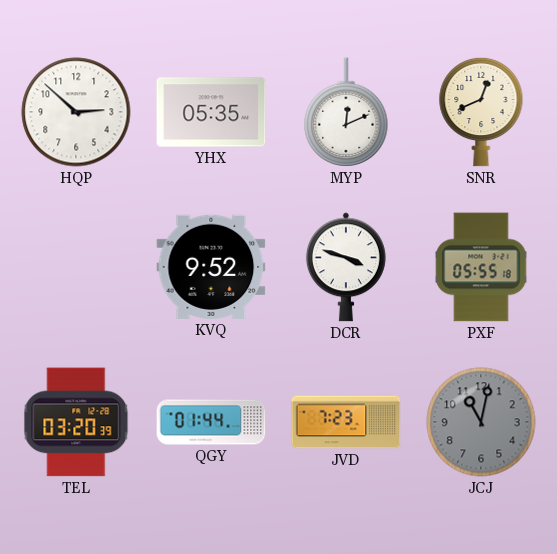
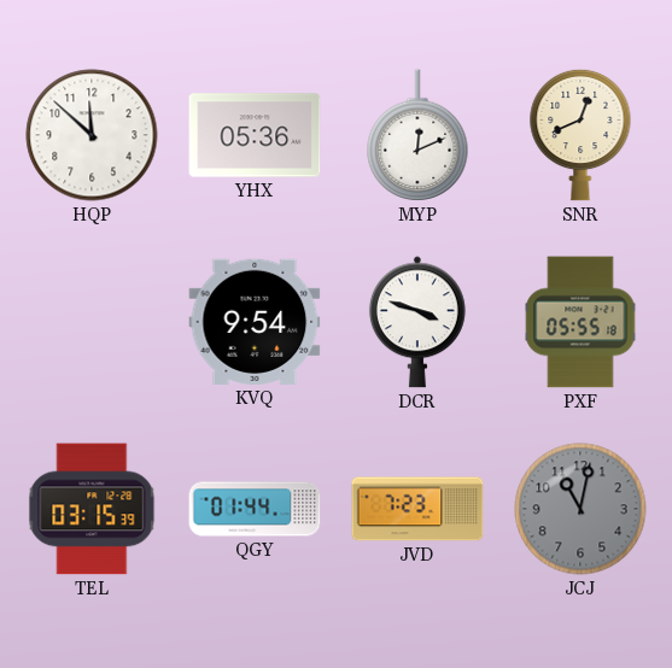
HQP: 2:52 -> 11:52 (92, 135)
YHX: 05:35 -> 05:36 (255, 135)
KVQ: 9:52 -> 9:54 (255, 322)
TEL: 03:20 -> 03:15 (92, 509)
